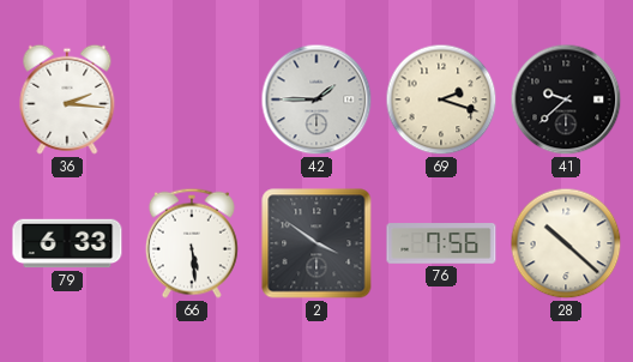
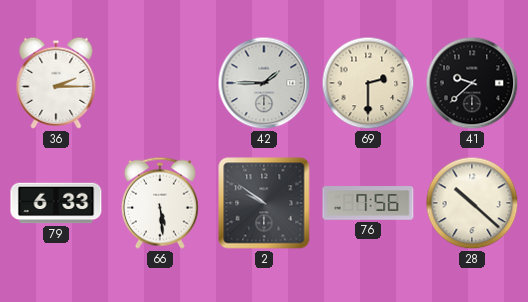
36: 2:16 -> 2:15 (56, 83)
69: 2:18 -> 2:30 (368, 83)
2: 3:51 -> 9:51 (264, 203)
